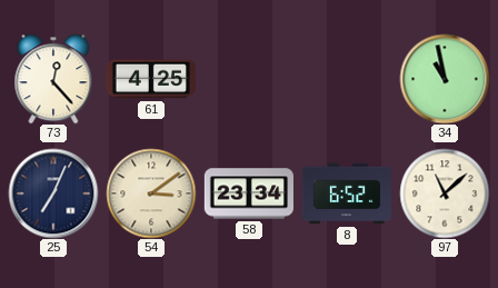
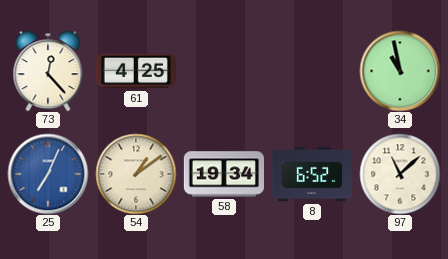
25 dial: navy -> blue (48, 174)
54: 3:09 -> 1:09 (136, 174)
58: 23:34 -> 19:34 (223, 174)
